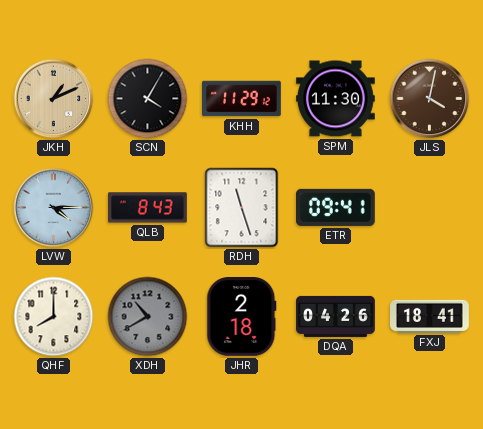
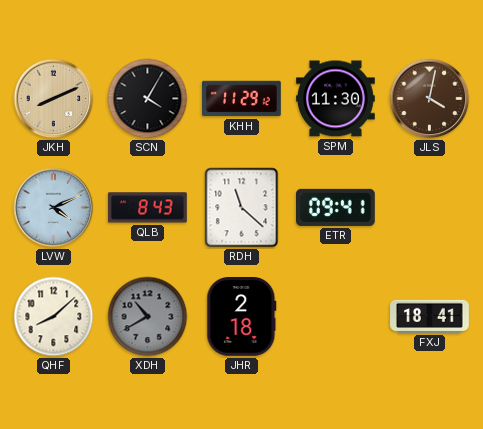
JKH: 1:11 -> 8:11 (54, 99)
LVW: 4:15 -> 4:11 (54, 208)
RDH: 11:27 -> 11:22 (242, 208)
QHF: 8:00 -> 8:08 (54, 317)
DQA: 04:26 -> none (336, 316)
